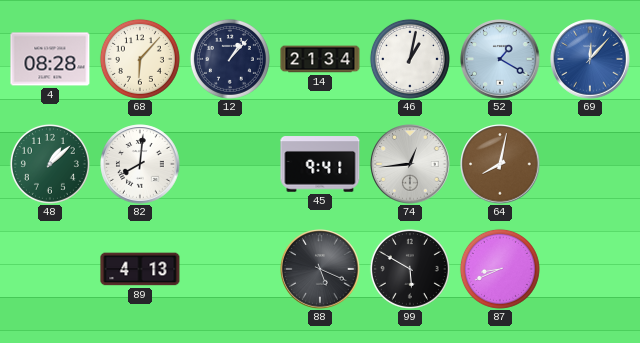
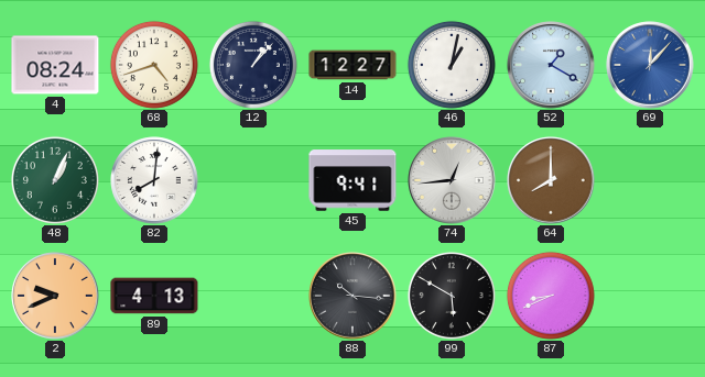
4: 08:28 -> 08:24 (55, 65)
68: 6:07 -> 4:42 (154, 65)
14: 21:34 -> 12:27 (352, 65)
48: 1:08 -> 1:04 (55, 180)
64: 8:02 -> 8:00 (551, 180)
2: none -> 9:41 (55, 296)
88: 5:19 -> 10:16 (352, 296)
